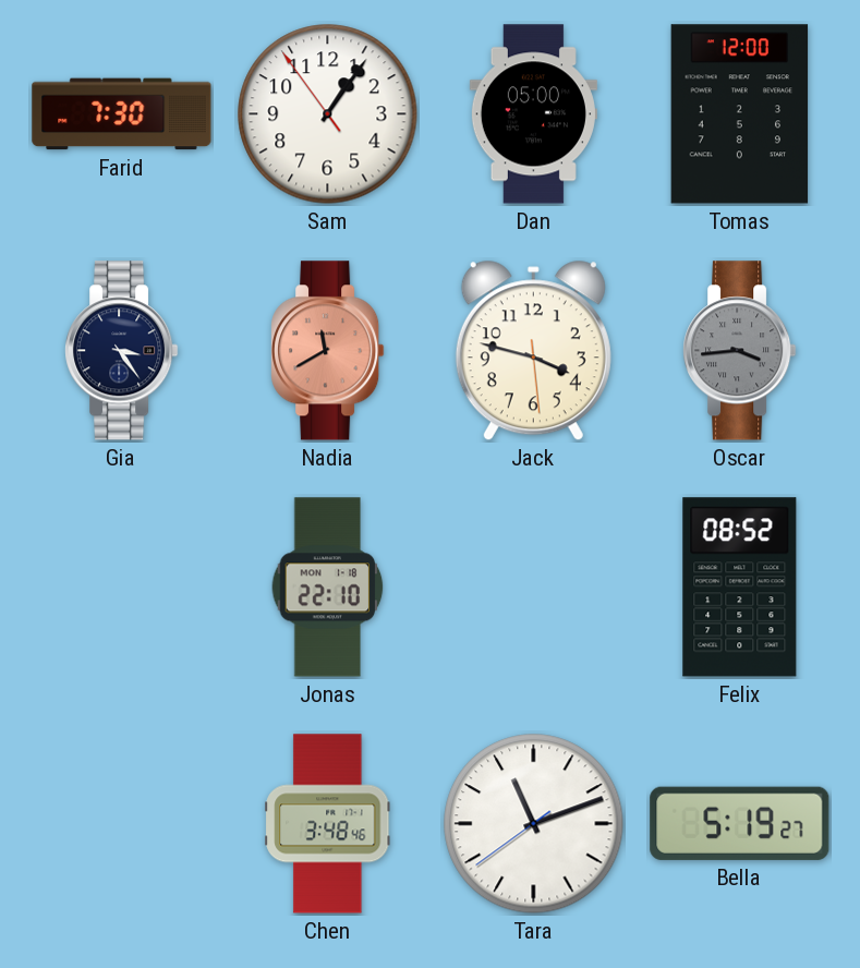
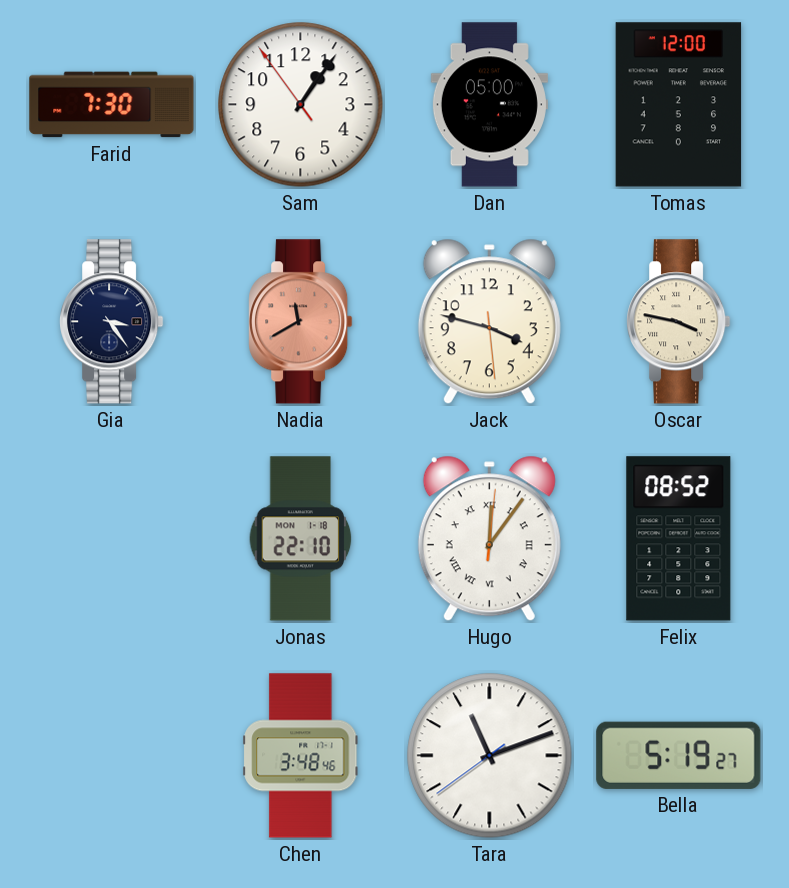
Oscar: 3:44 -> 3:47 (679, 322)
Oscar dial: grey -> cream (679, 322)
Hugo: none -> 12:06 (489, 539)
